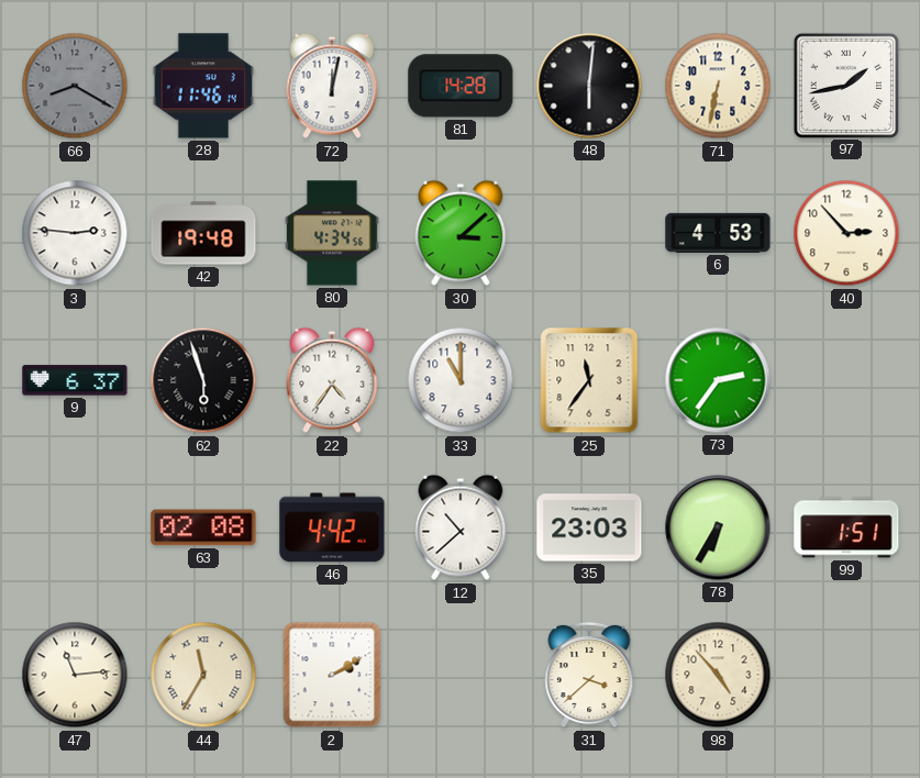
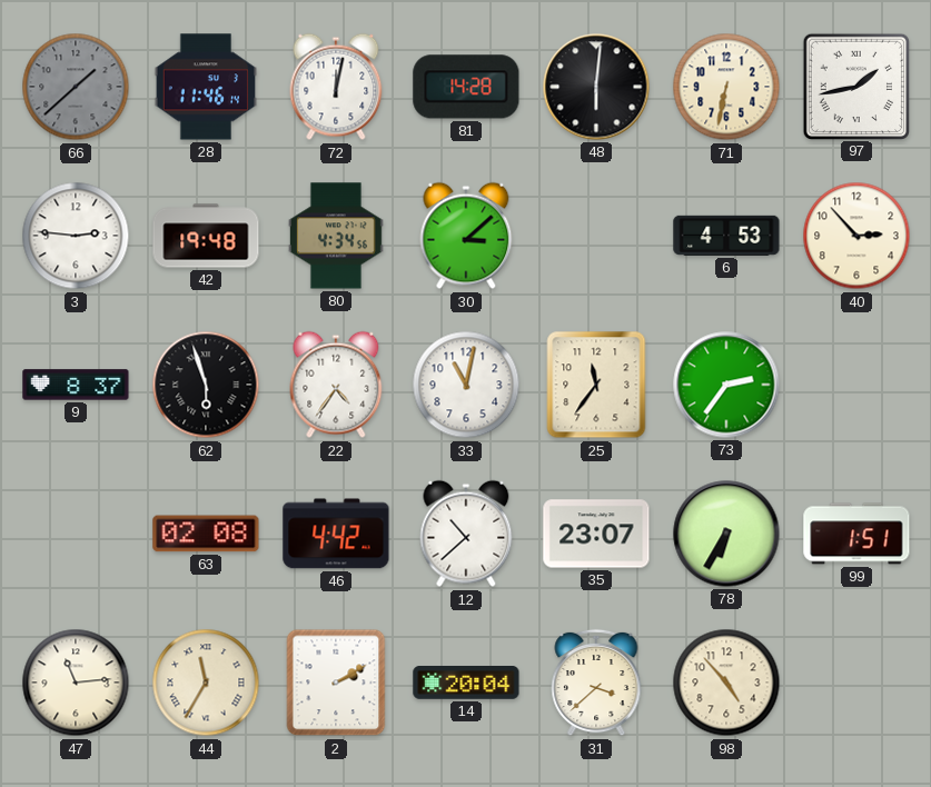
66: 8:20 -> 1:38 (76, 87)
9: 6:37 -> 8:37 (76, 385)
33: 11:00 -> 11:02 (466, 385)
35: 23:03 -> 23:07 (596, 534)
14: none -> 20:04 (466, 684)
